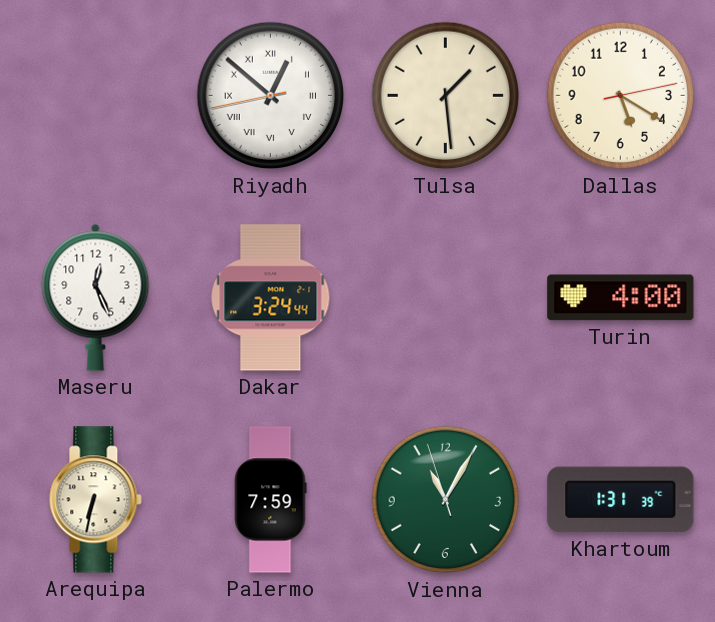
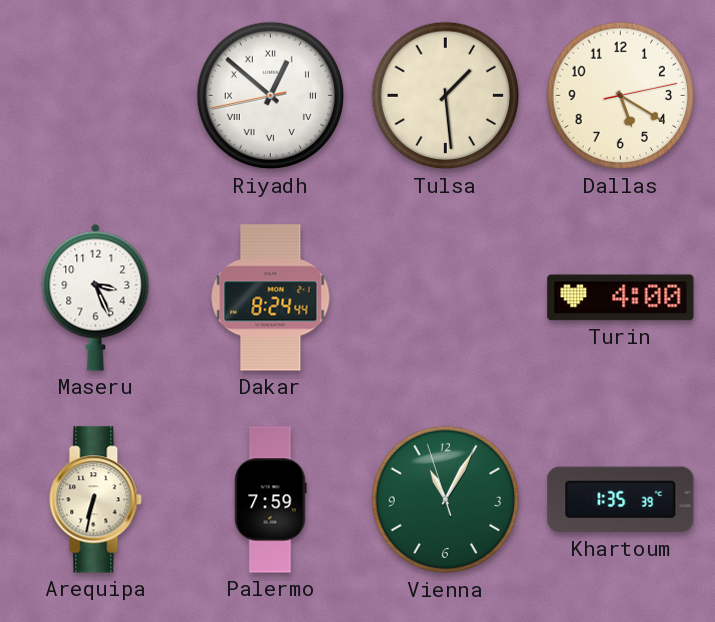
Maseru: 12:26 -> 3:26 (96, 297)
Dakar: 3:24 -> 8:24 (271, 298)
Khartoum: 1:31 -> 1:35 (621, 500)
